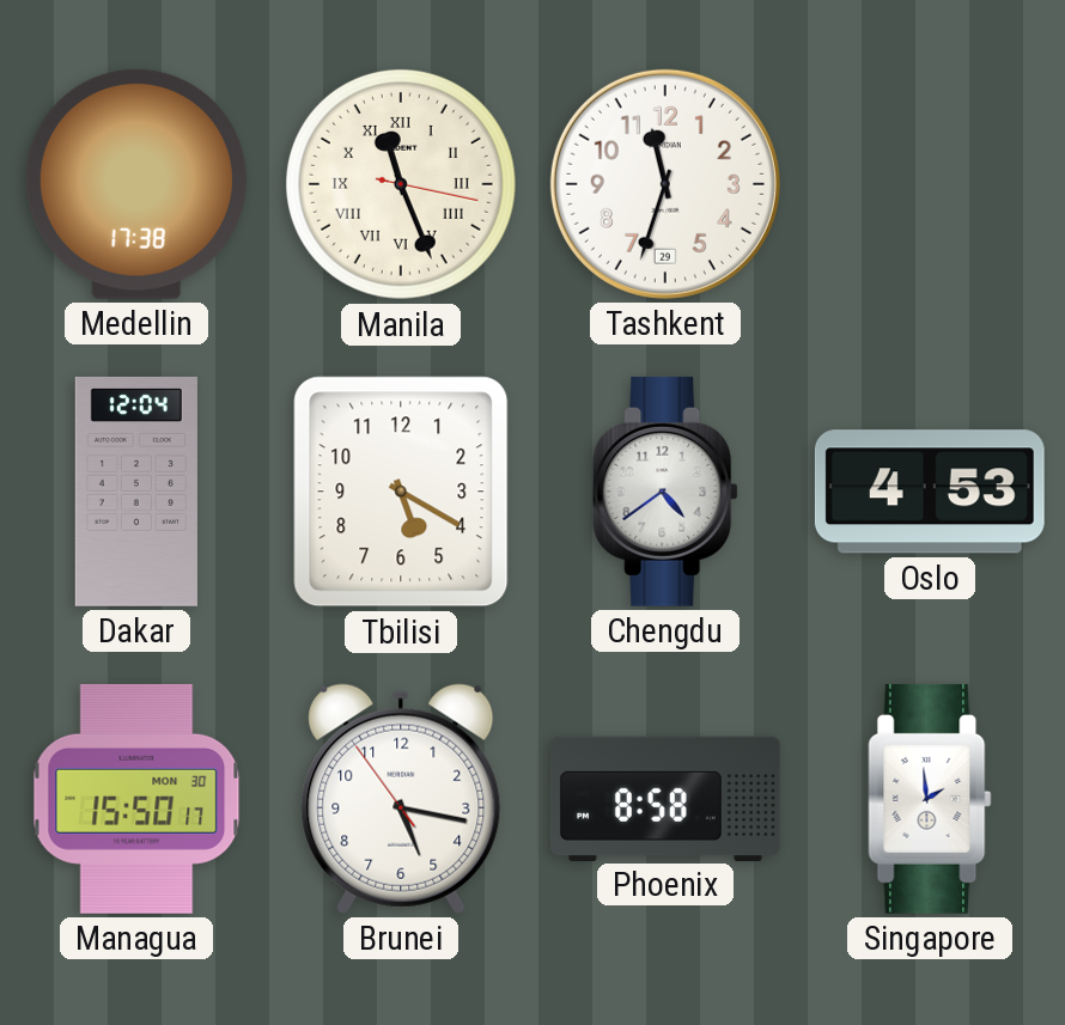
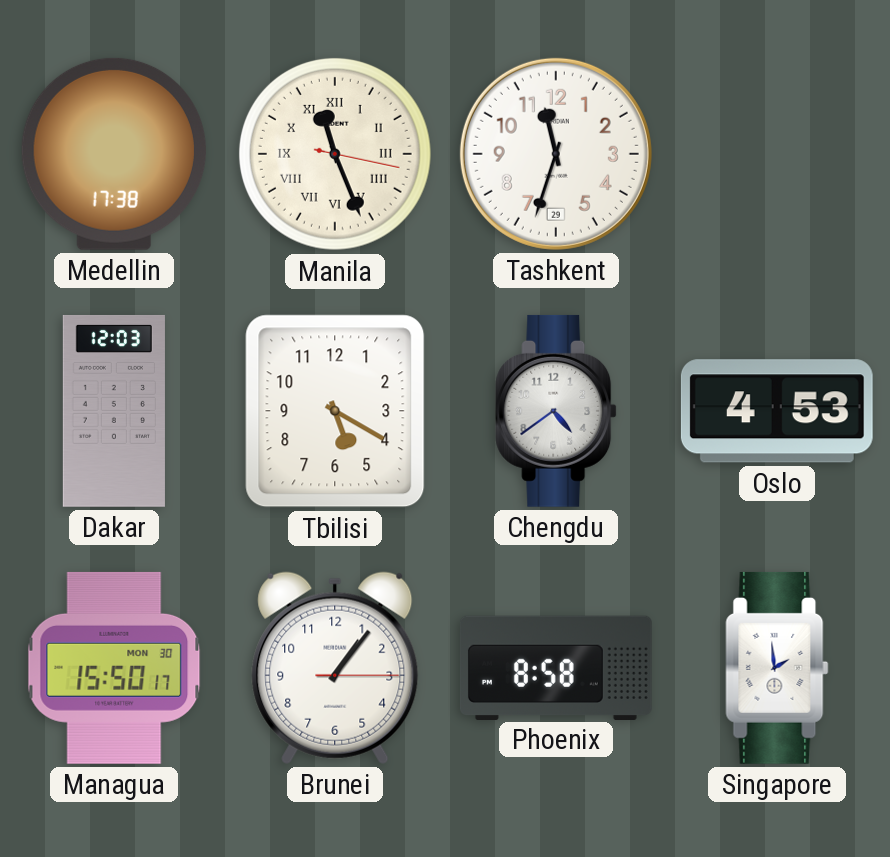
Dakar: 12:04 -> 12:03 (114, 411)
Brunei: 5:16 -> 1:06 (335, 668)
